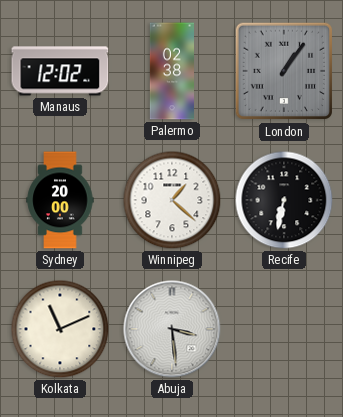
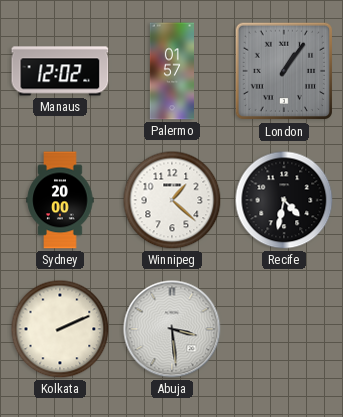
Palermo: 02:38 -> 01:57 (171, 71)
Recife: 6:32 -> 4:32 (284, 200)
Kolkata: 11:11 -> 2:11 (60, 329)
